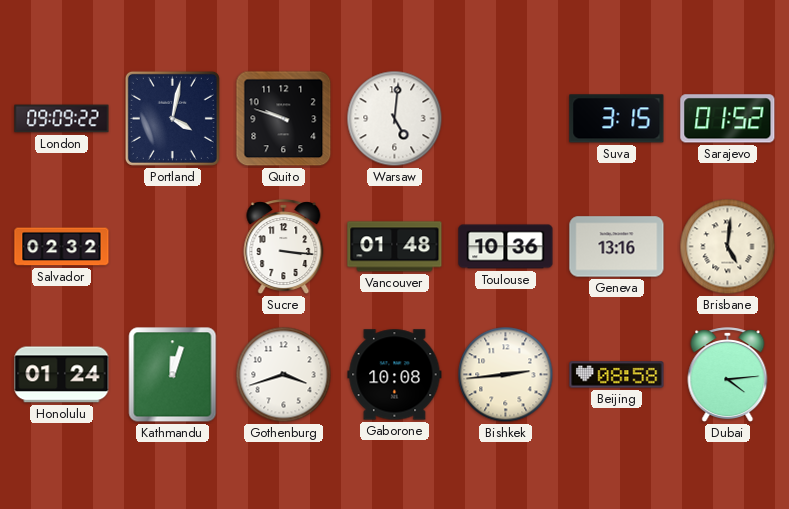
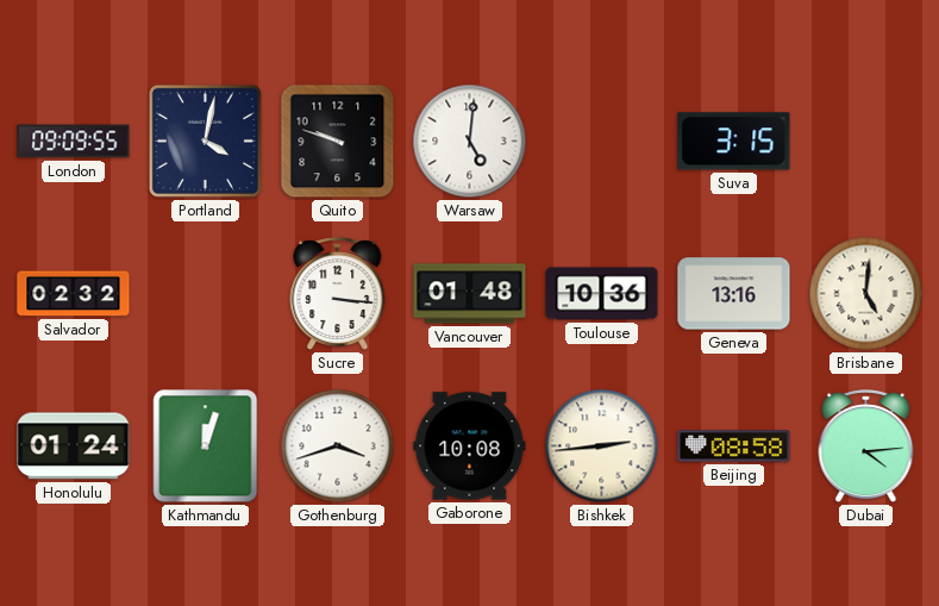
London: 09:09:22 -> 09:09:55 (74, 142)
Sarajevo: 01:52 -> none (728, 119)
